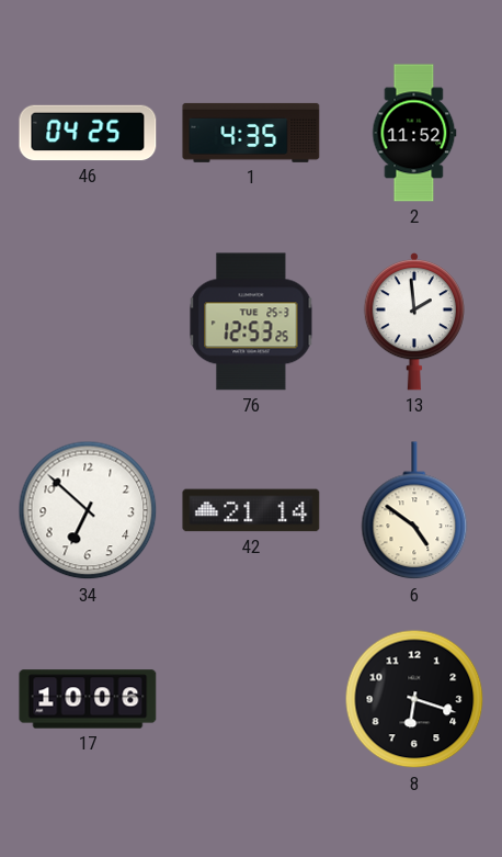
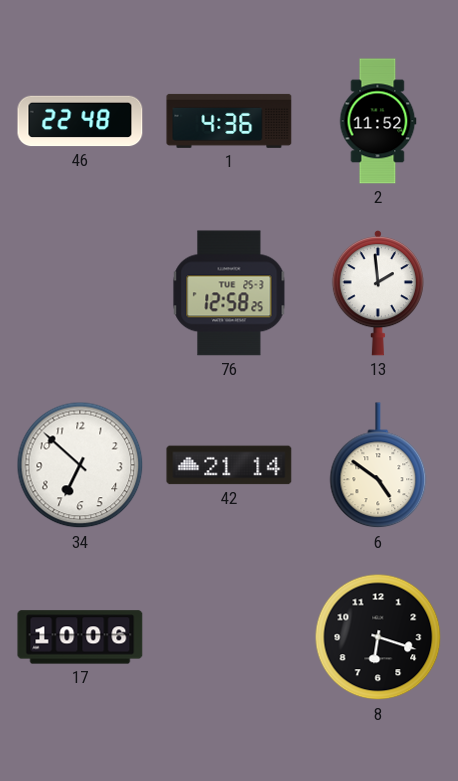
46: 04:25 -> 22:48 (80, 121)
1: 4:35 -> 4:36 (229, 121)
76: 12:53 -> 12:58 (229, 293)
